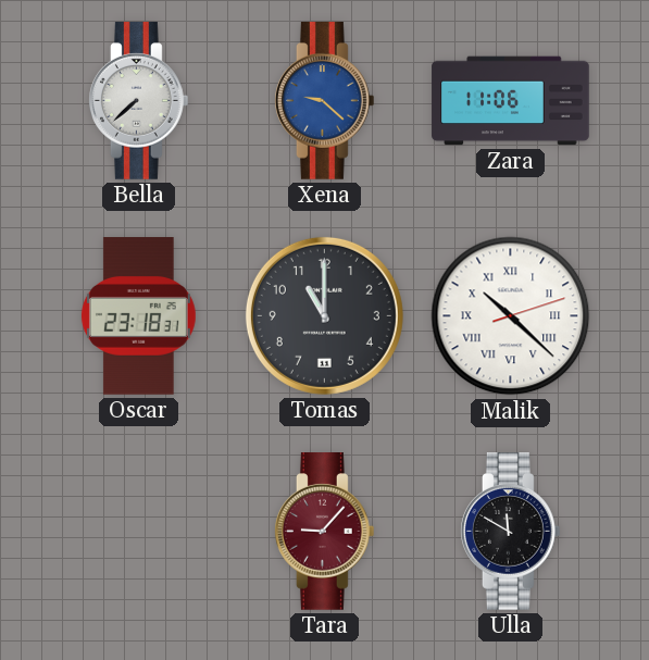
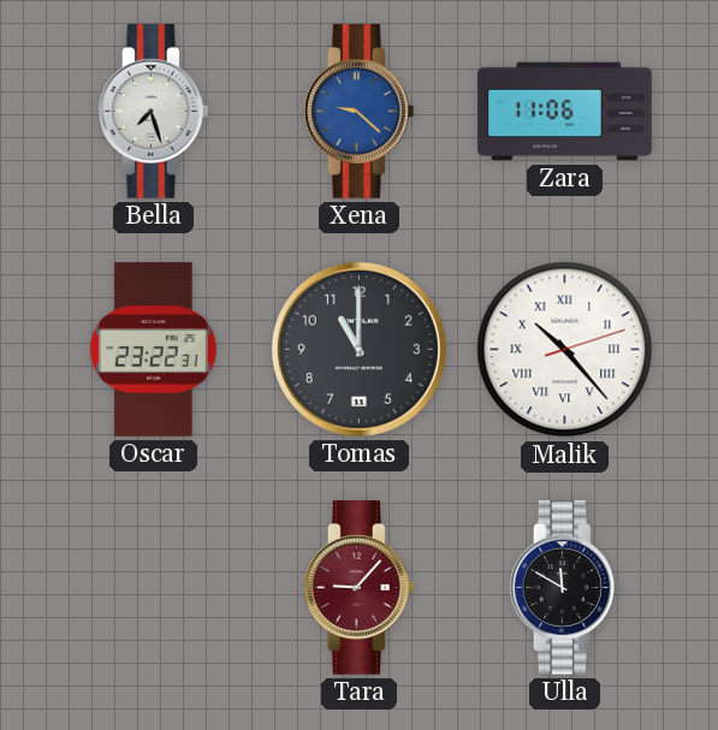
Bella: 7:38 -> 7:27 (153, 112)
Oscar: 23:18 -> 23:22 (153, 350)
Malik: 10:22 -> 10:23 (565, 350)
